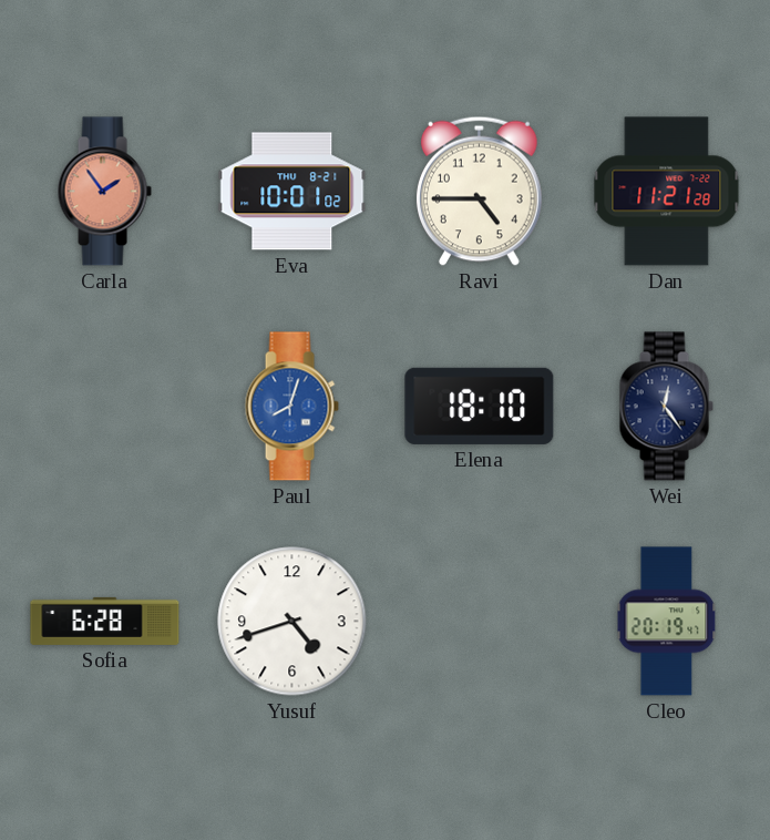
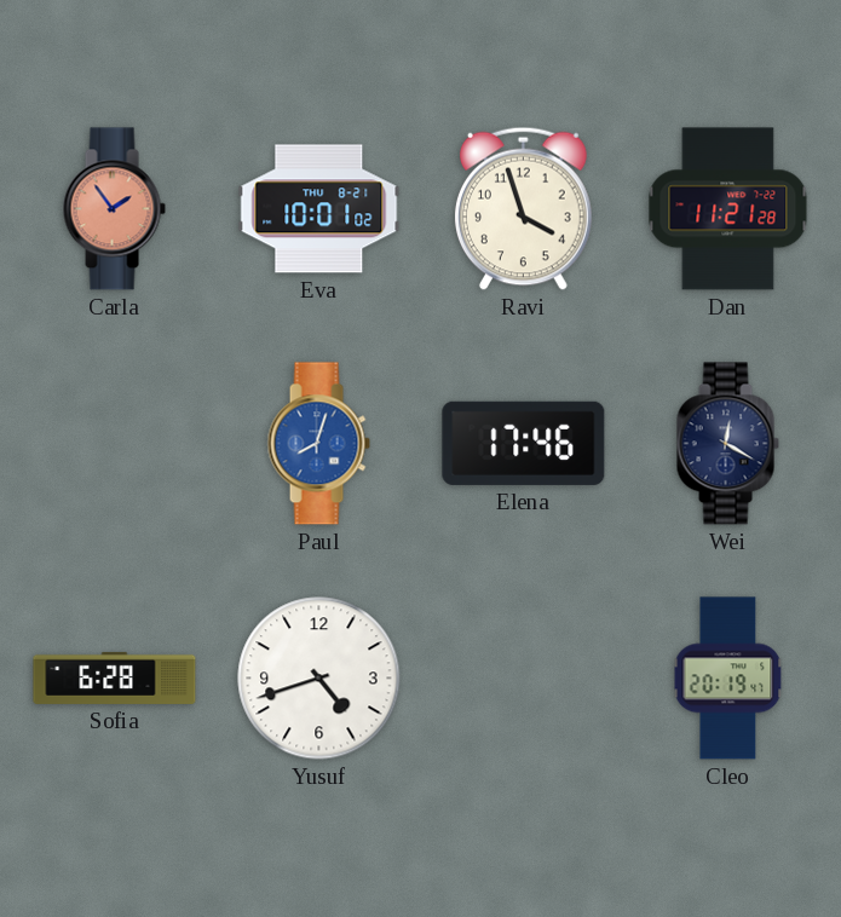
Ravi: 4:45 -> 3:57 (523, 208)
Elena: 18:10 -> 17:46 (524, 443)
Wei: 12:24 -> 12:20 (727, 444)
